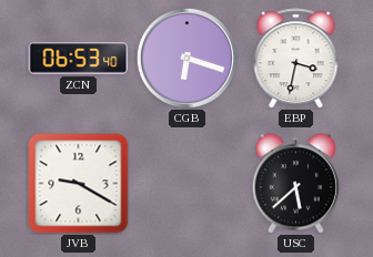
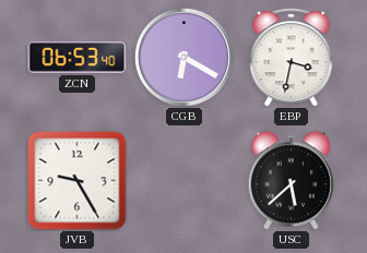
CGB: 6:18 -> 6:20 (183, 57)
JVB: 9:20 -> 9:25 (78, 181)
